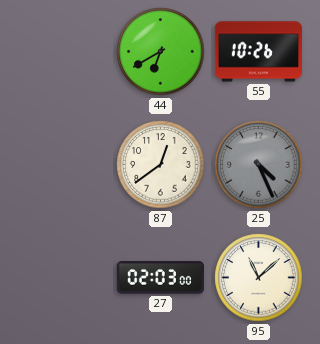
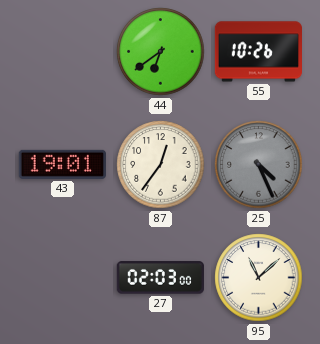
44: 6:40 -> 6:39 (161, 52)
43: none -> 19:01 (62, 164)
87: 12:39 -> 12:36 (161, 165)
